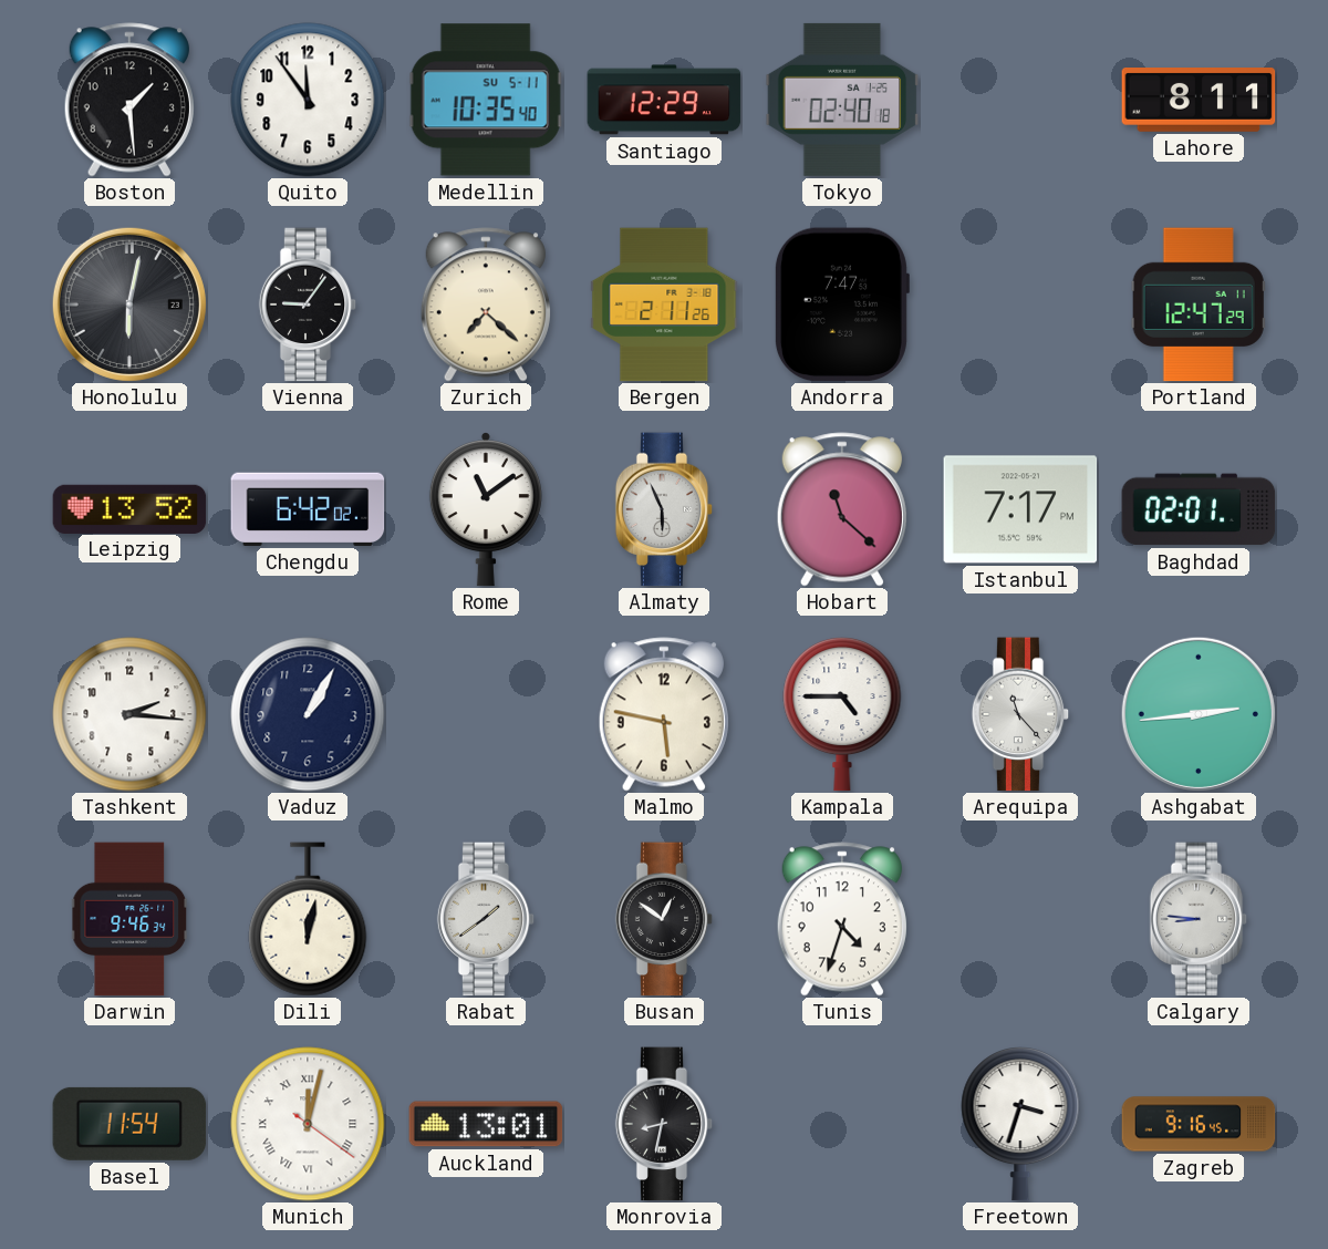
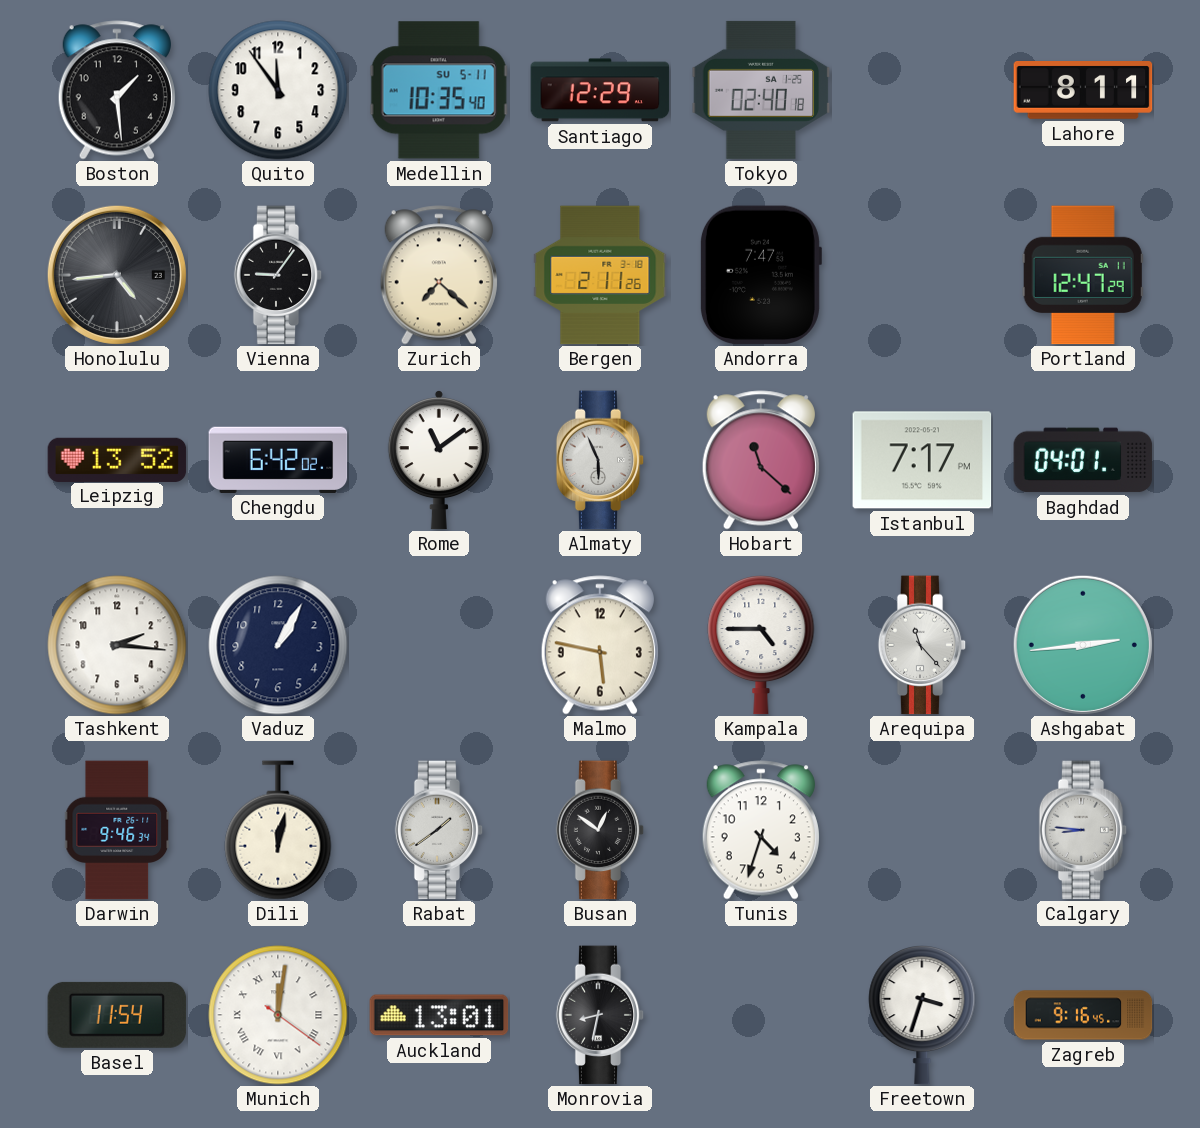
Honolulu: 6:02 -> 4:44 (117, 275)
Baghdad: 02:01 -> 04:01 (1083, 460)
Munich: 12:02 -> 12:01 (278, 1015)
